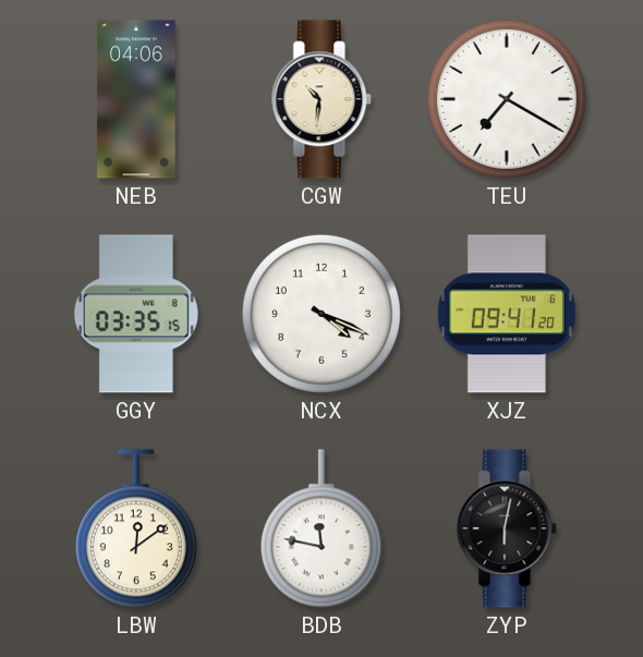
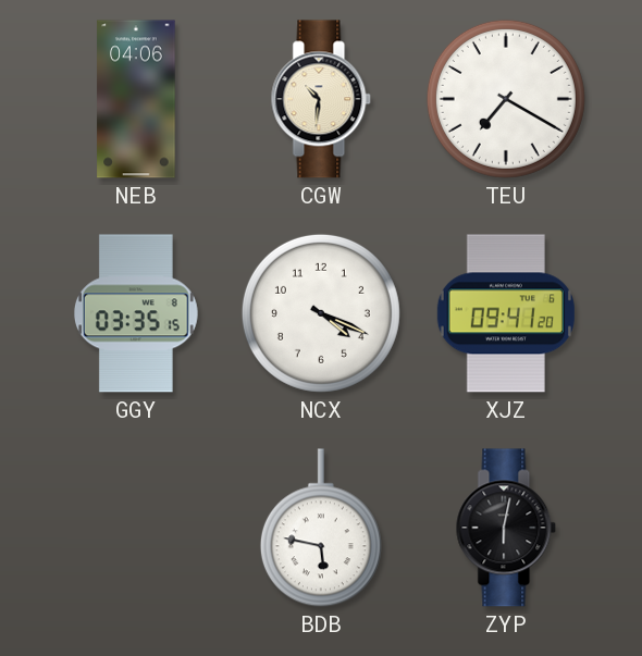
LBW: 12:09 -> none (136, 528)
BDB: 11:47 -> 5:47 (321, 528)
